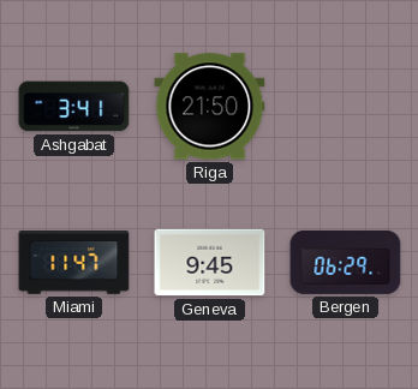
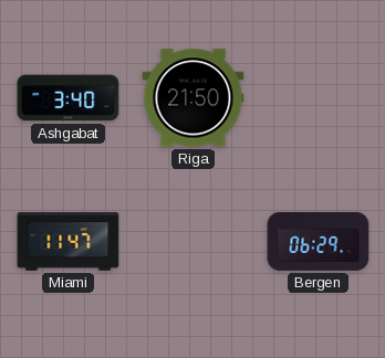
Ashgabat: 3:41 -> 3:40 (69, 98)
Geneva: 9:45 -> none (210, 263)
